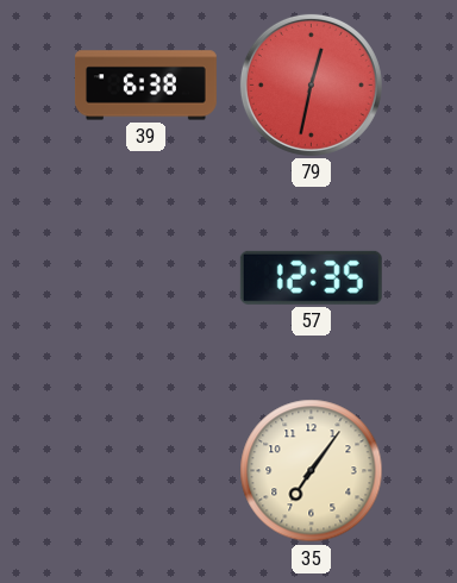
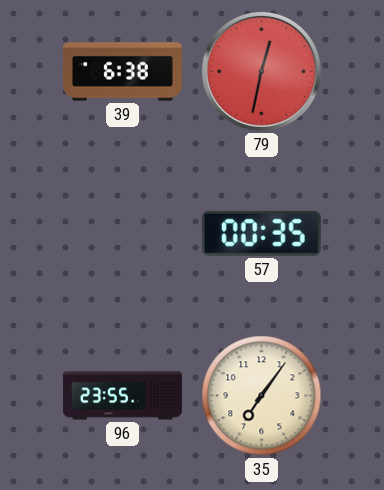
57: 12:35 -> 00:35 (261, 233)
96: none -> 23:55 (123, 396)
